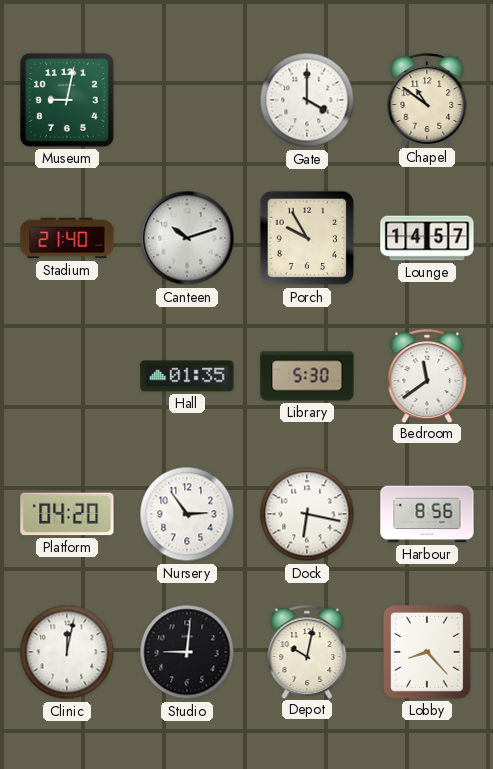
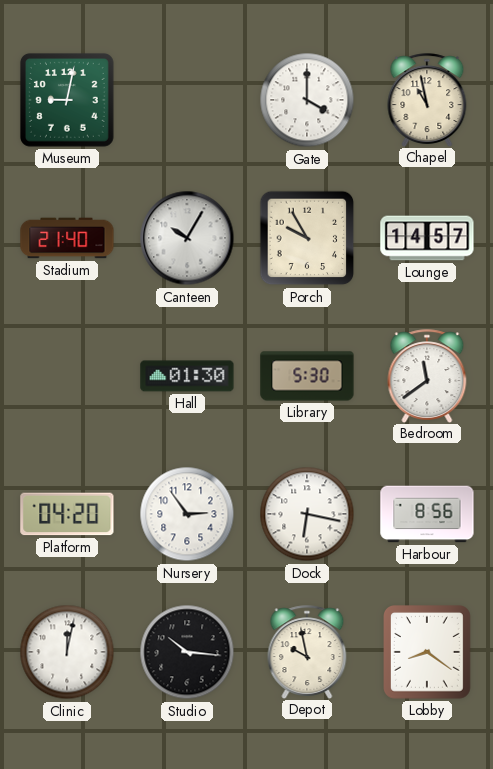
Chapel: 10:51 -> 10:58 (427, 100)
Canteen: 10:12 -> 10:05 (187, 238)
Hall: 01:35 -> 01:30 (187, 376)
Studio: 9:01 -> 10:16 (187, 652)
Depot: 10:02 -> 9:58 (307, 652)
Lobby: 8:23 -> 8:21 (428, 653)
